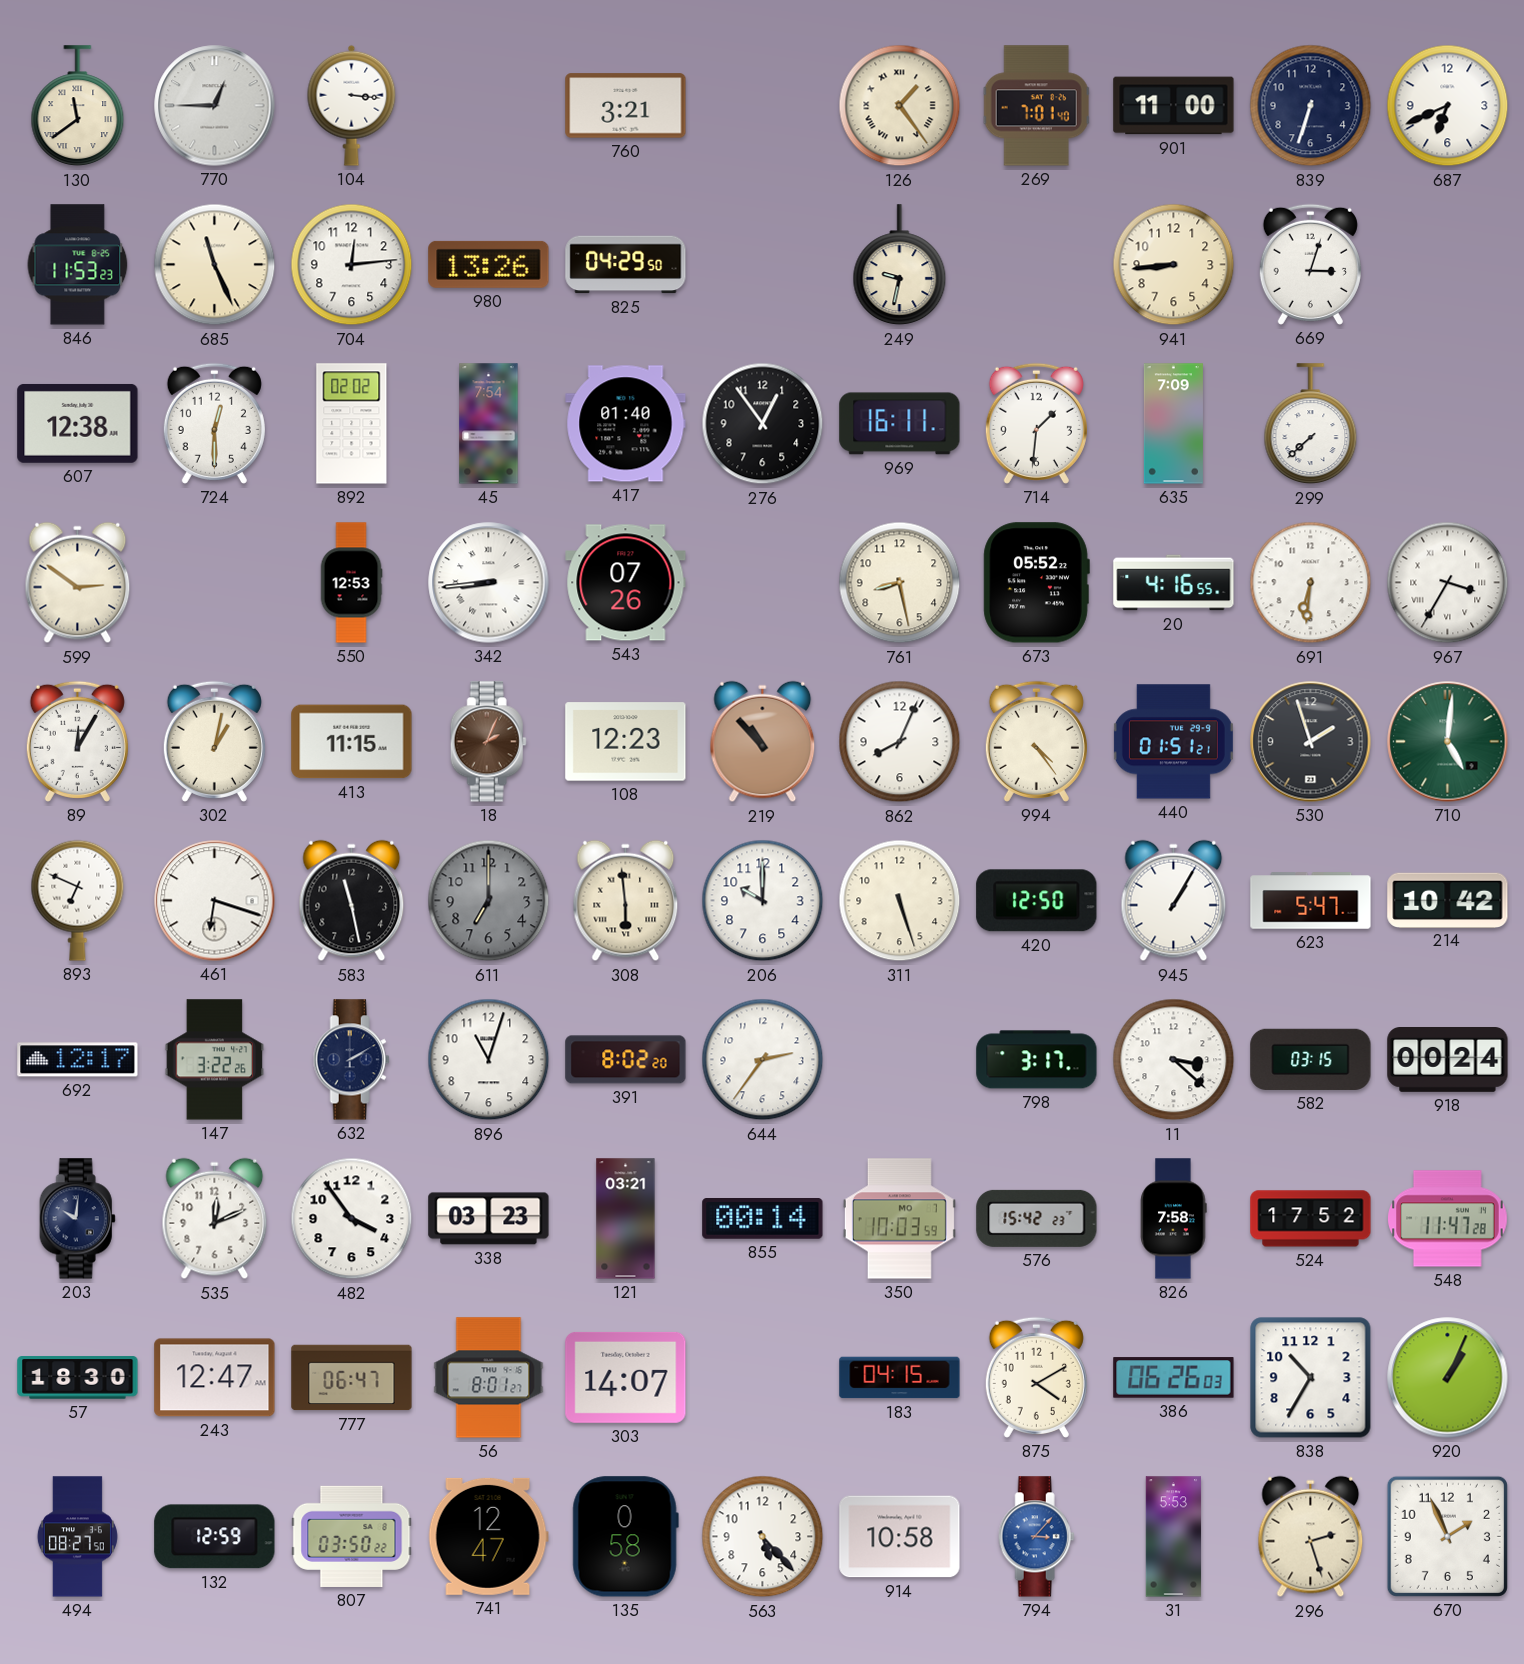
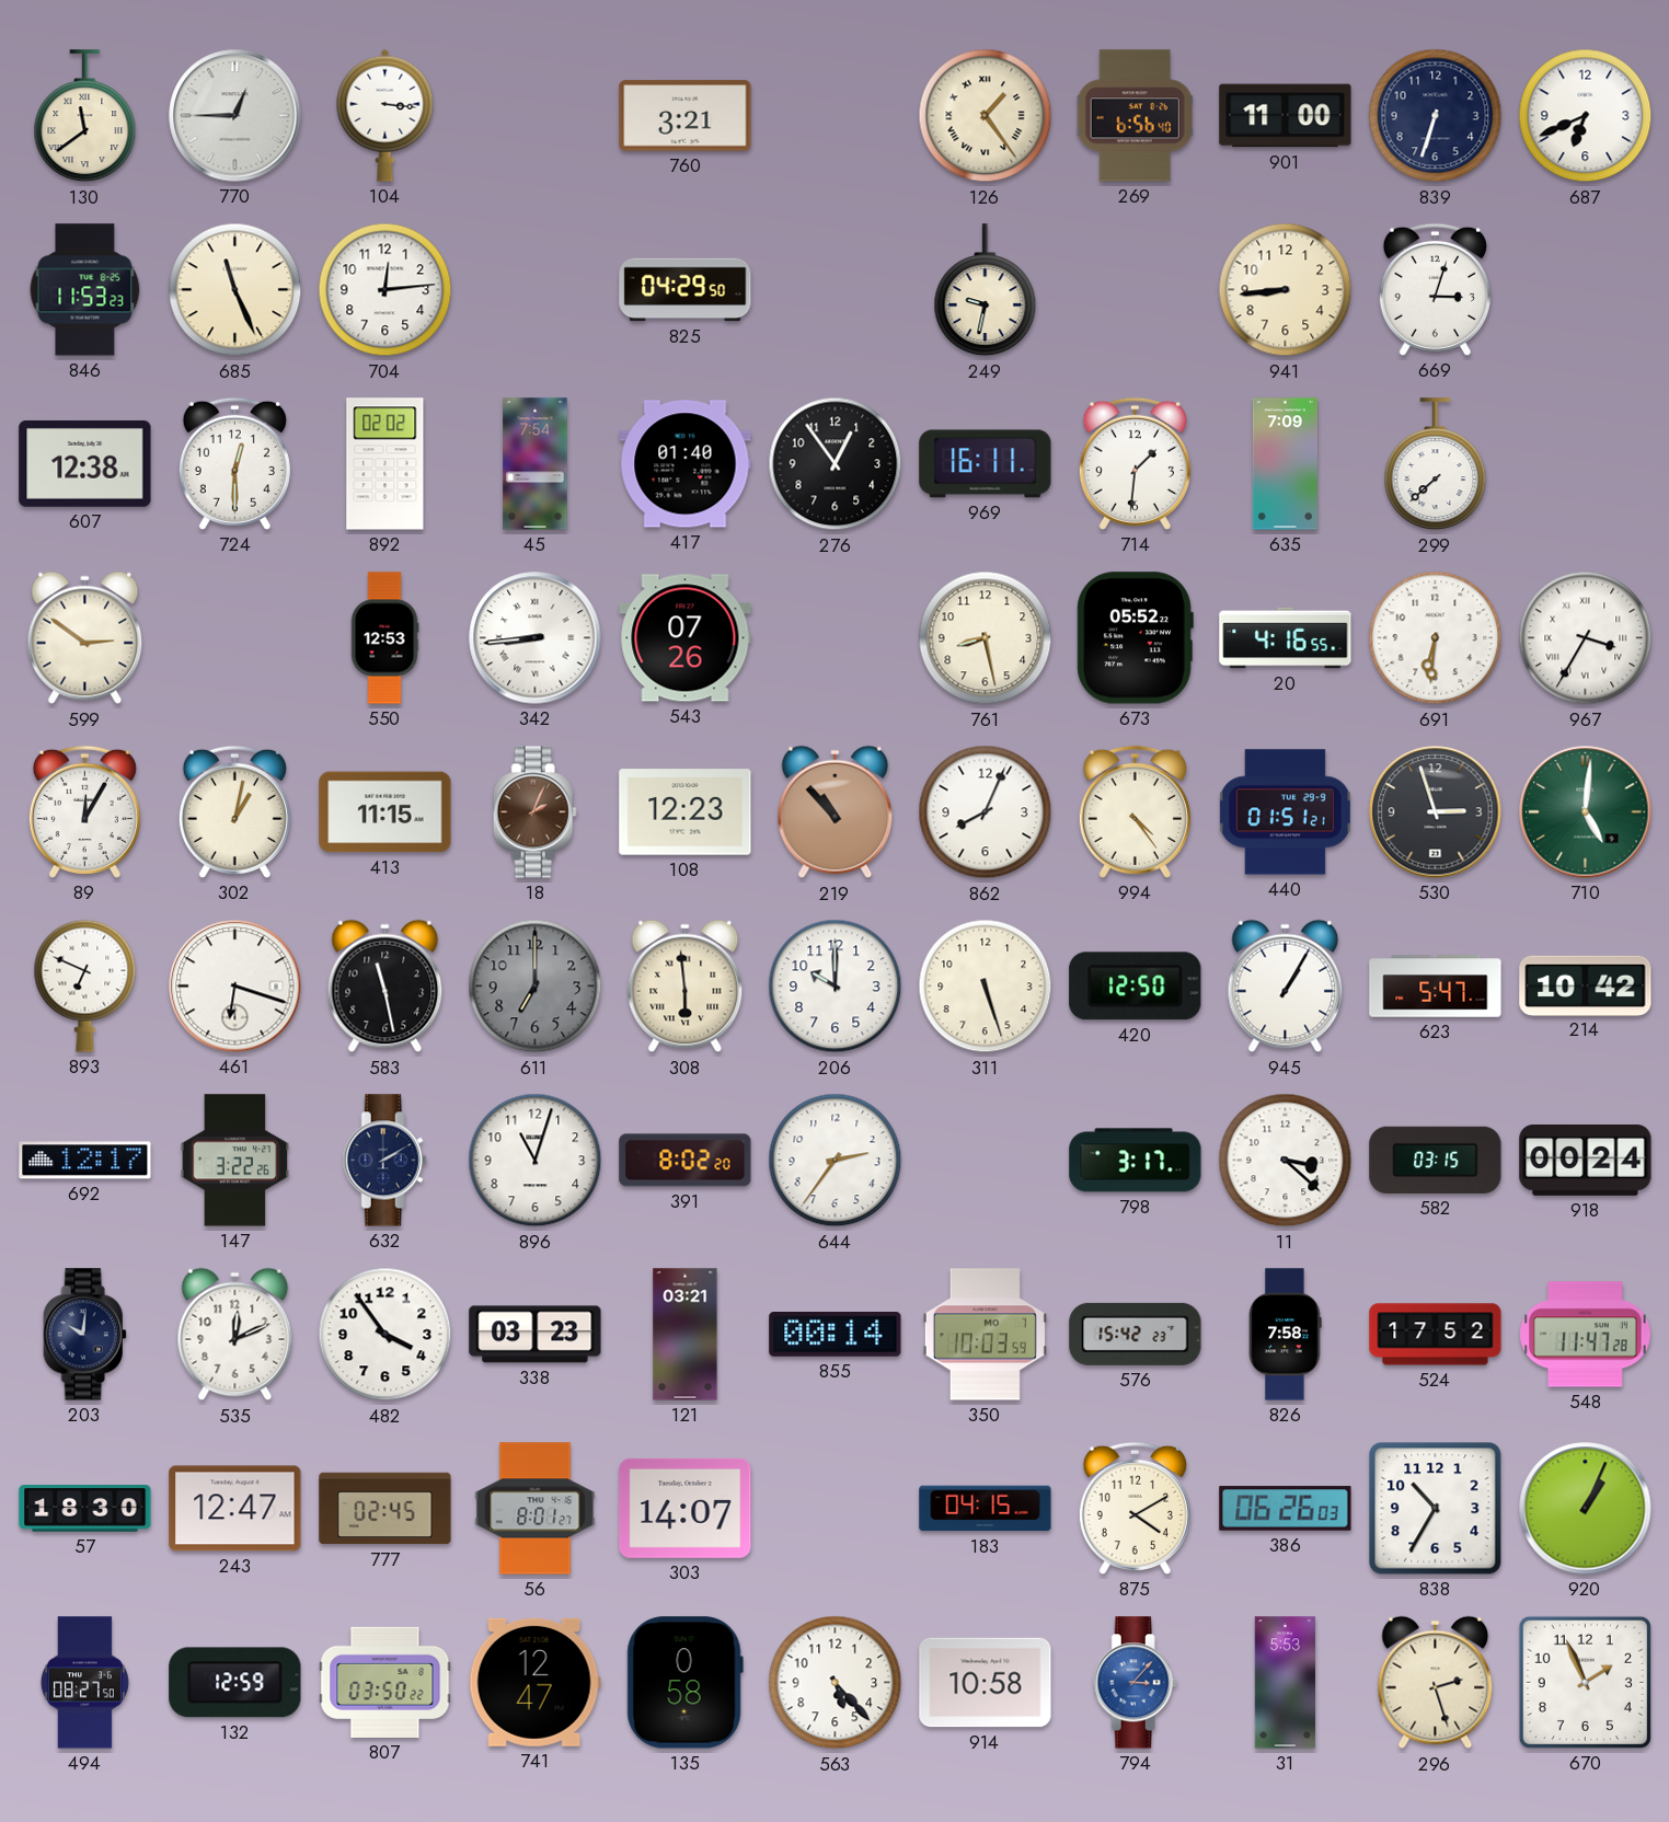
269: 7:01 -> 6:56 (1136, 116)
980: 13:26 -> none (489, 264)
530: 1:57 -> 2:57 (1436, 812)
777: 06:47 -> 02:45 (385, 1509)
